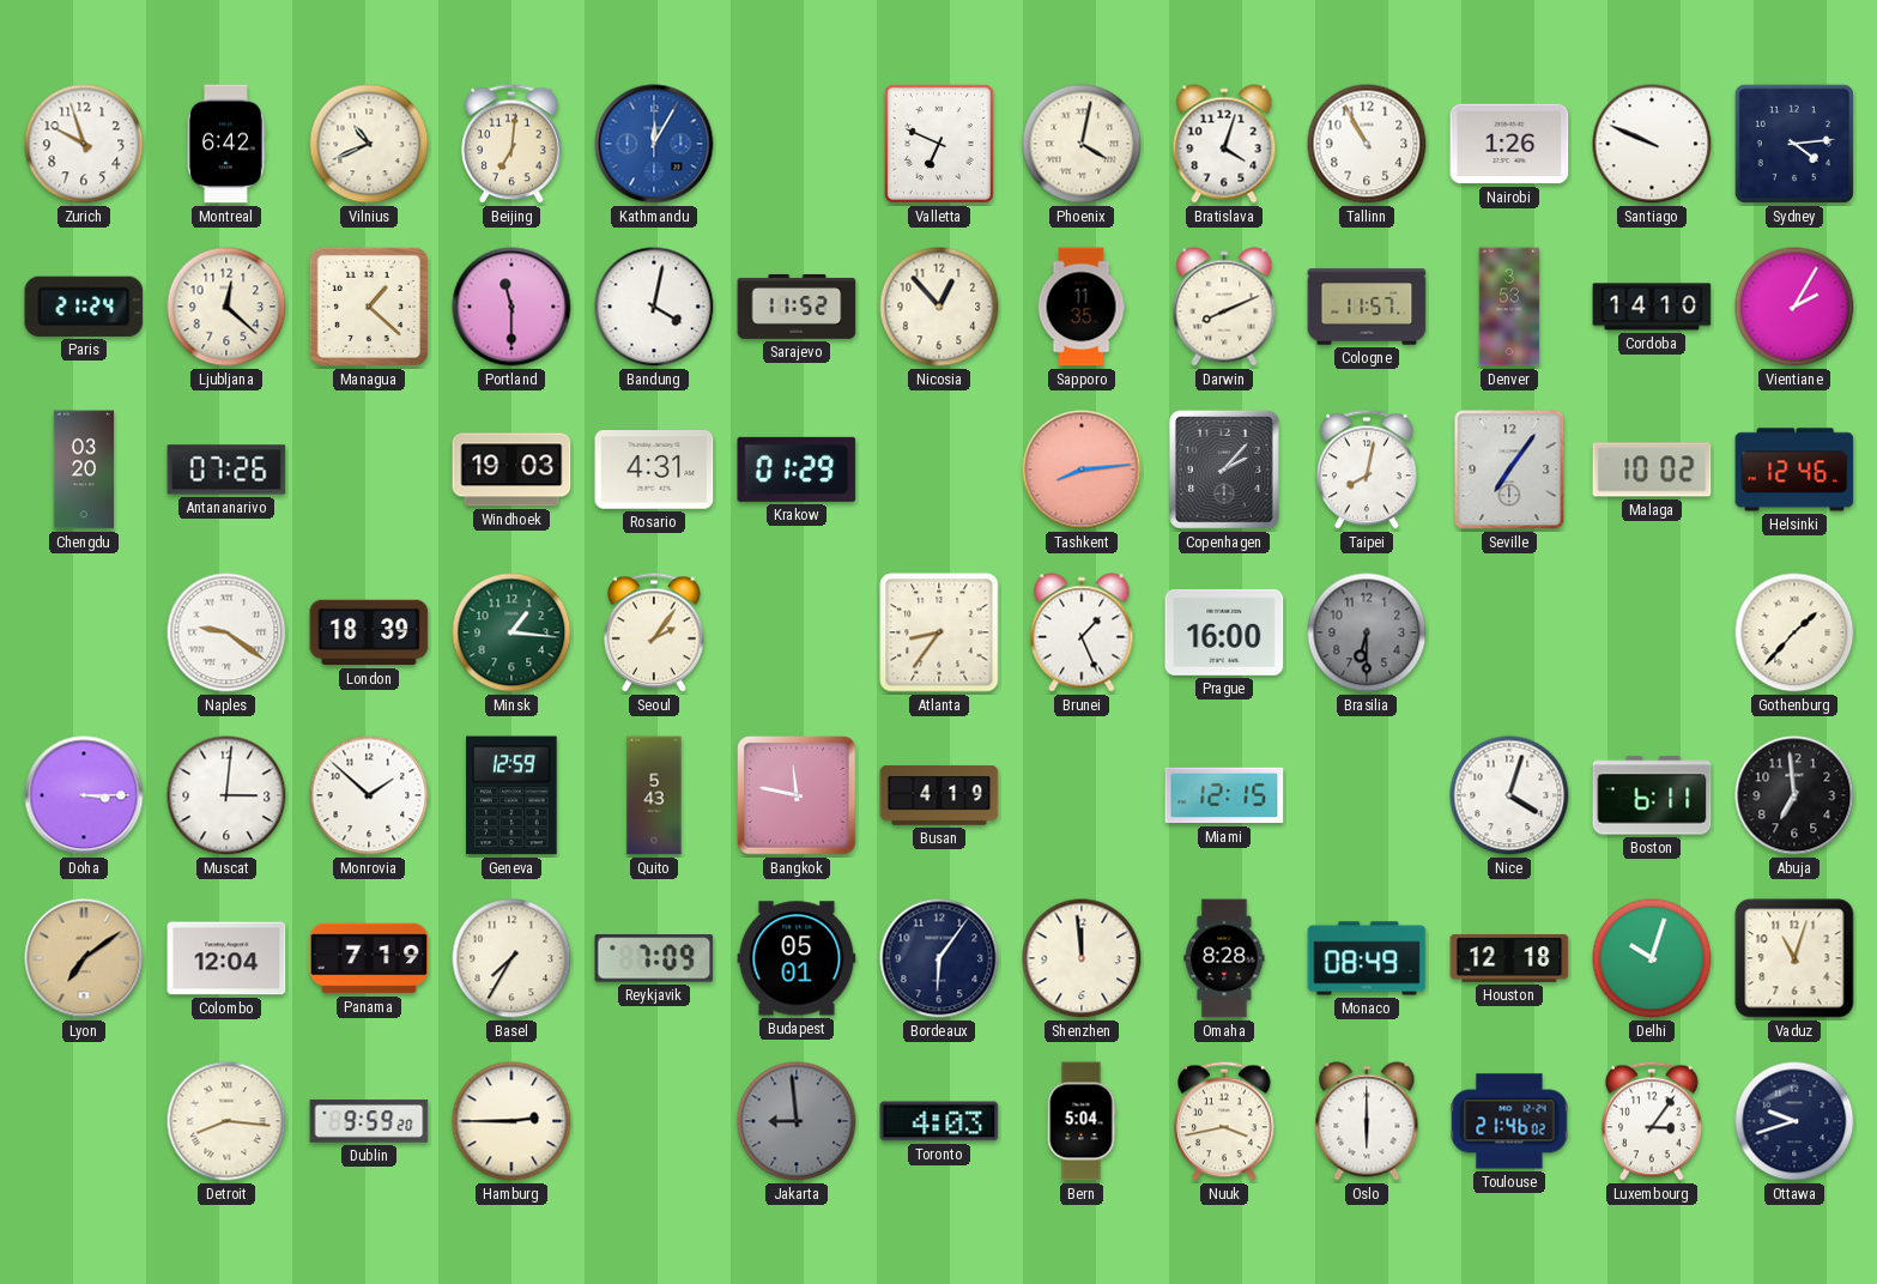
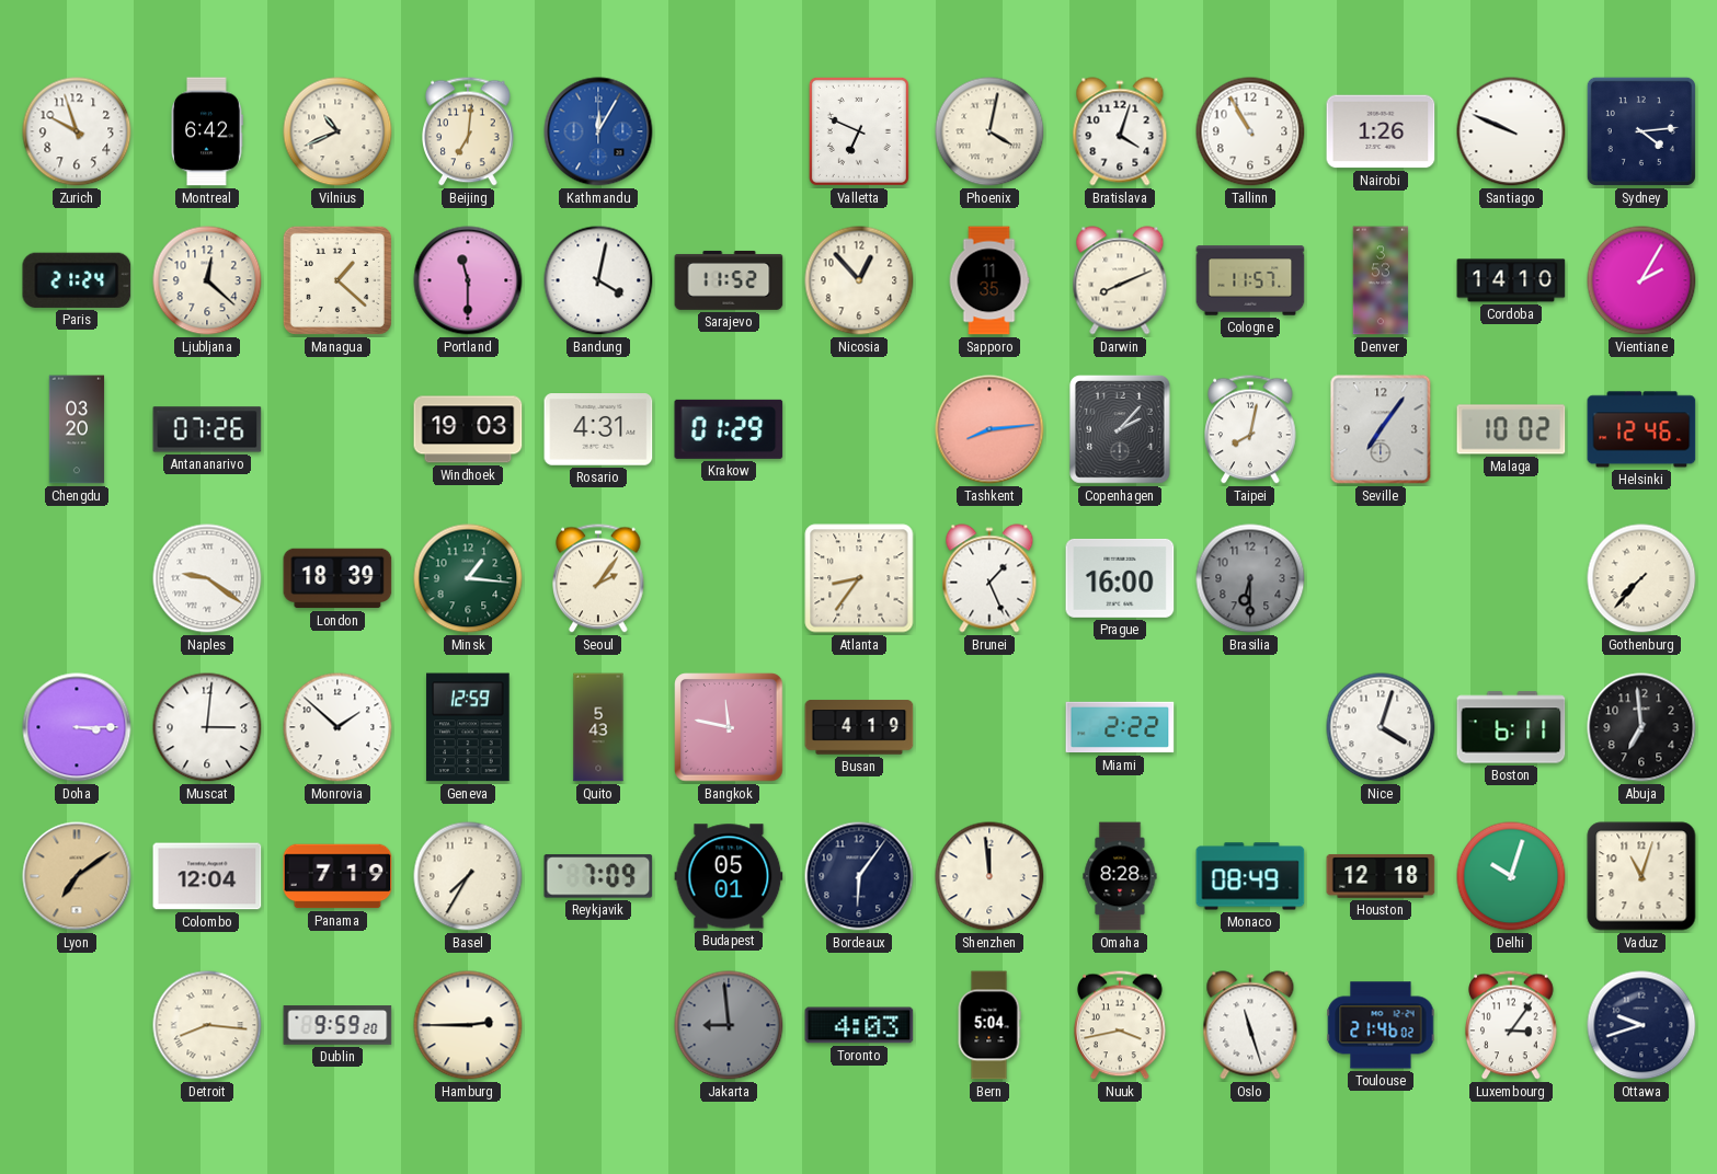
Gothenburg: 1:37 -> 7:37 (1641, 578)
Miami: 12:15 -> 2:22 (1120, 727)
Oslo: 6:00 -> 11:27 (1250, 1025)
